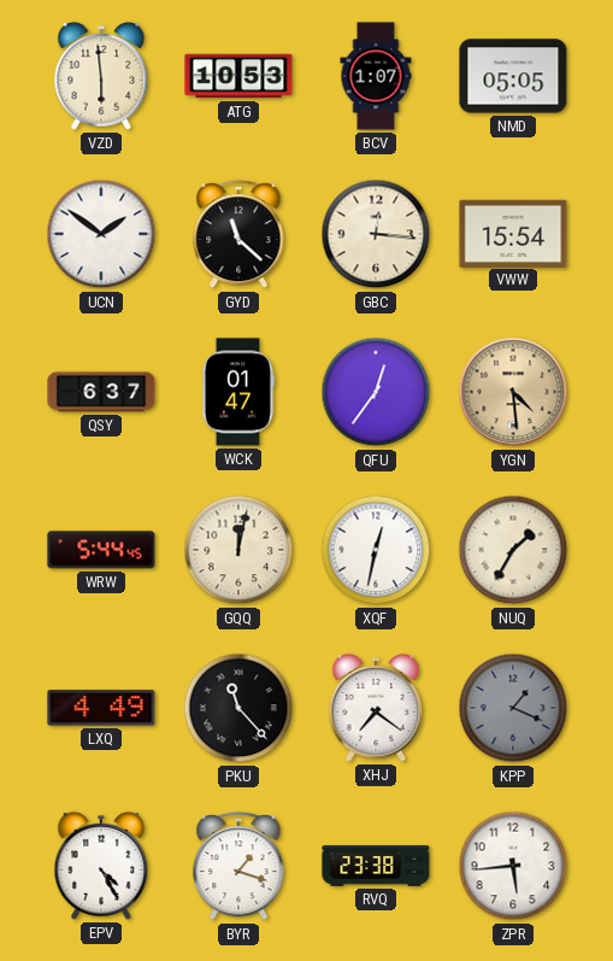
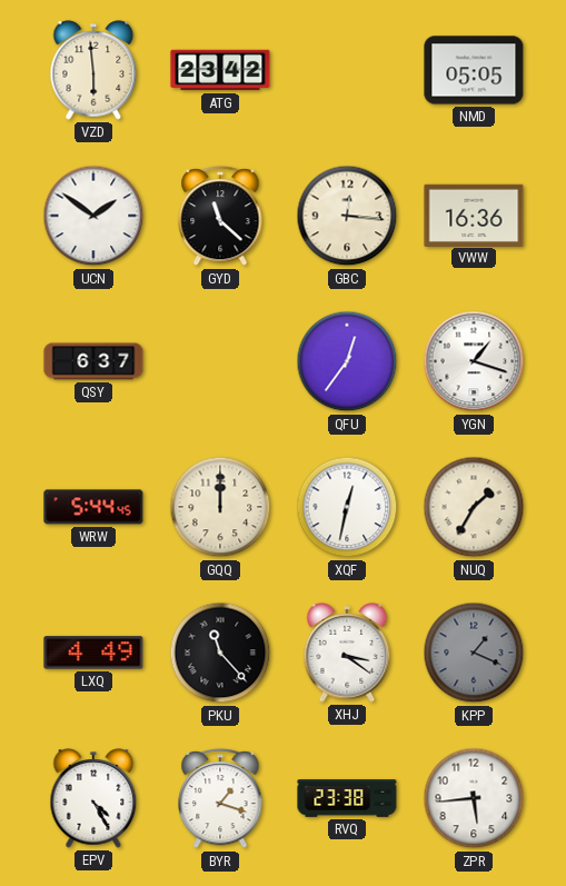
ATG: 10:53 -> 23:42 (220, 70)
BCV: 1:07 -> none (376, 76)
VWW: 15:54 -> 16:36 (474, 215)
WCK: 01:47 -> none (238, 392)
YGN: 4:29 -> 1:18 (474, 361)
YGN dial: champagne -> white (474, 361)
GQQ: 12:02 -> 12:00 (220, 507)
XHJ: 7:21 -> 3:21 (347, 653)
